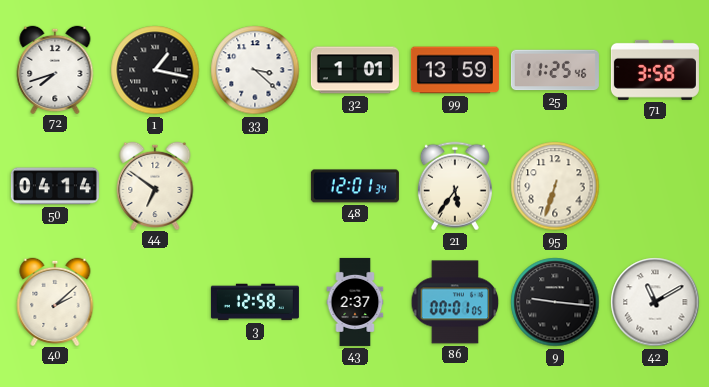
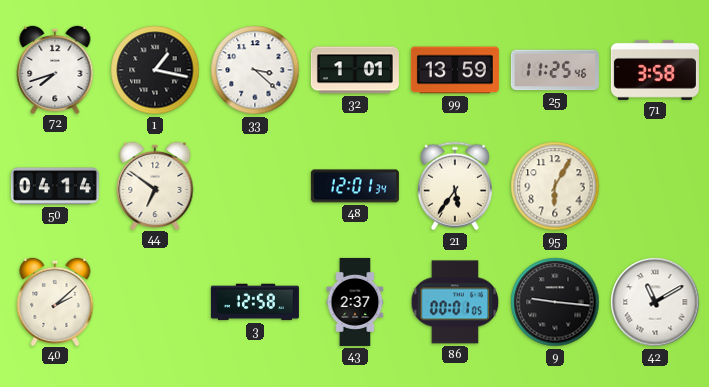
95: 6:33 -> 6:05 (555, 186)
